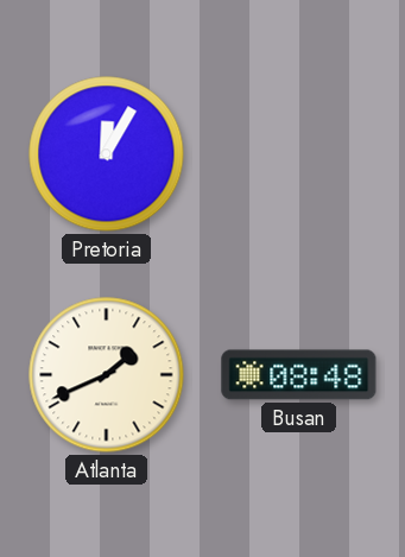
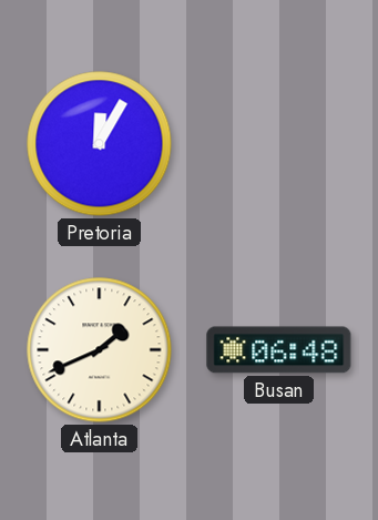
Busan: 08:48 -> 06:48 (279, 350)
